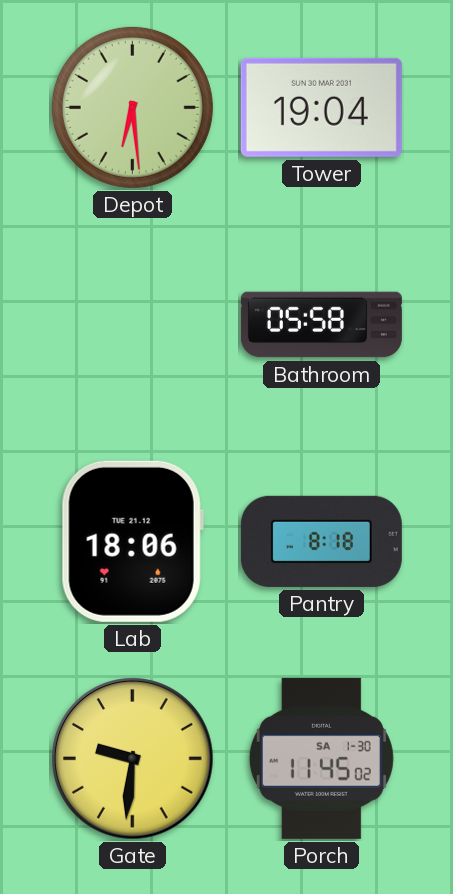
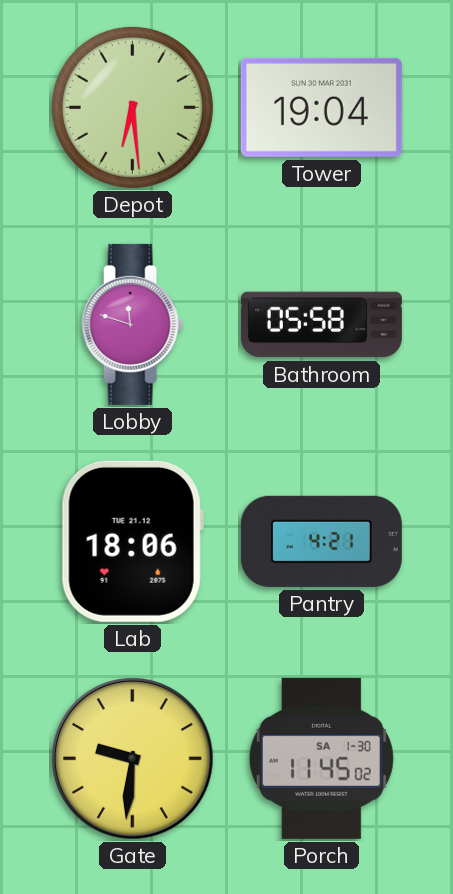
Lobby: none -> 11:48 (133, 324)
Pantry: 8:18 -> 4:21 (321, 541)
